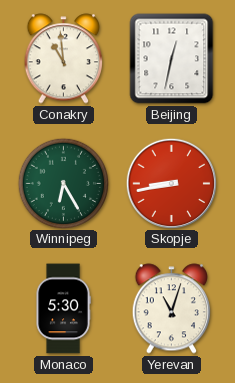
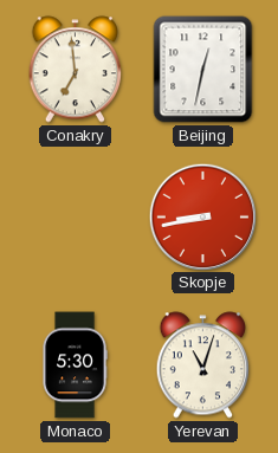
Conakry: 10:59 -> 6:59 (75, 70)
Winnipeg: 6:25 -> none (63, 183)
